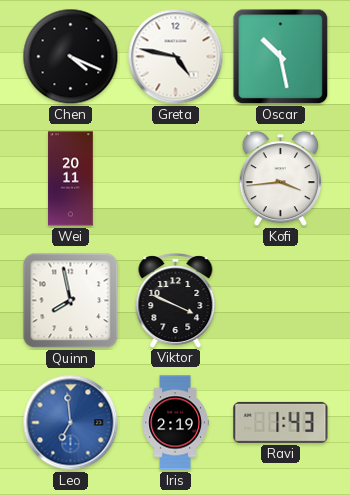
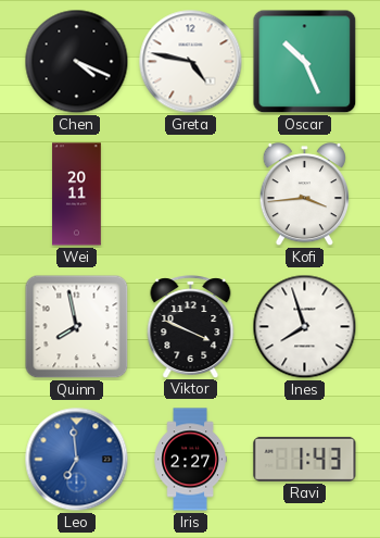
Oscar: 10:28 -> 10:26 (305, 62)
Ines: none -> 7:57 (305, 327)
Iris: 2:19 -> 2:27 (190, 460)
